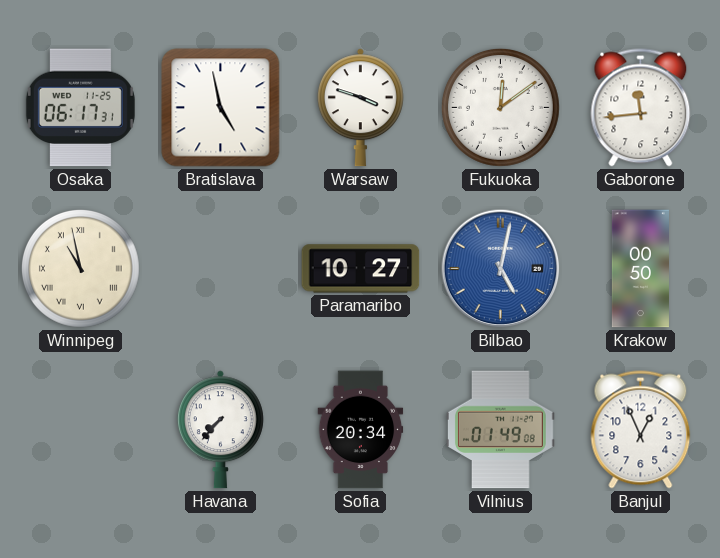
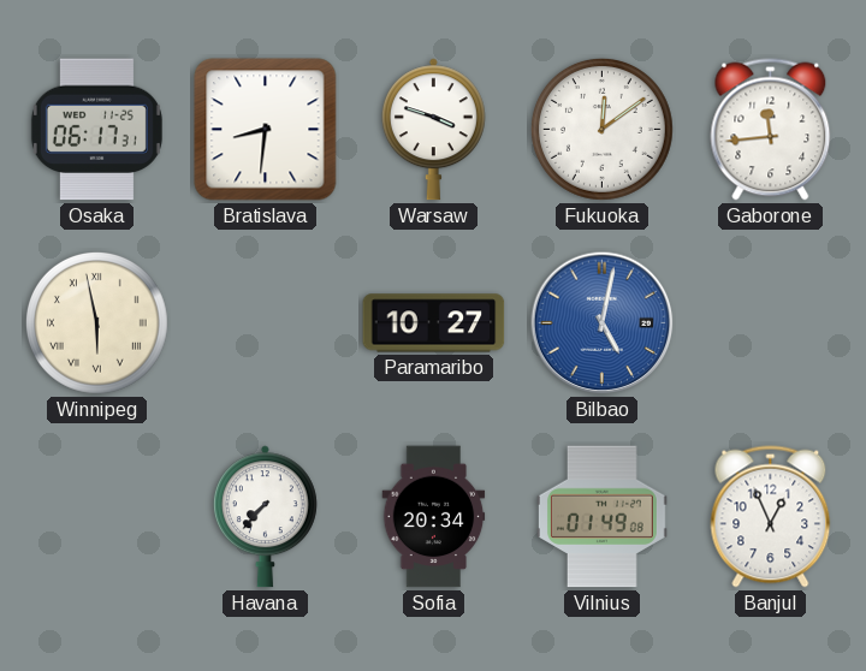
Bratislava: 4:58 -> 8:31 (266, 130)
Winnipeg: 10:58 -> 5:58 (96, 322)
Krakow: 00:50 -> none (640, 269)
